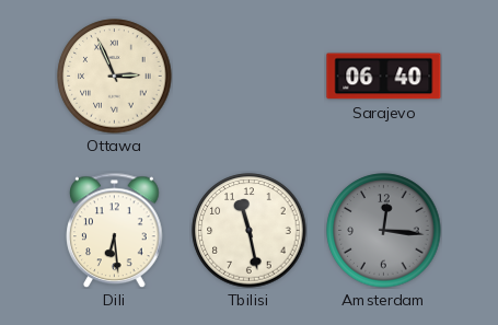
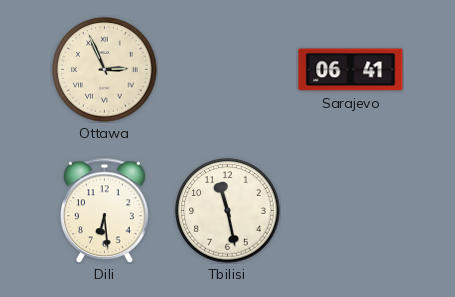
Sarajevo: 06:40 -> 06:41 (351, 70)
Amsterdam: 12:16 -> none (384, 231)
